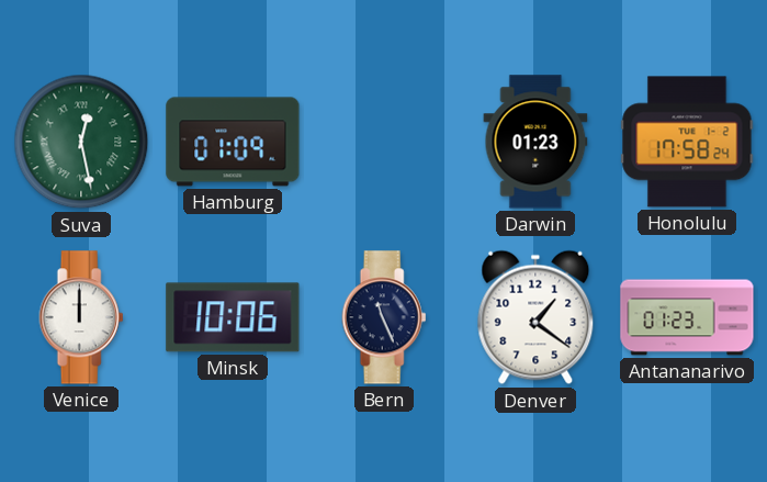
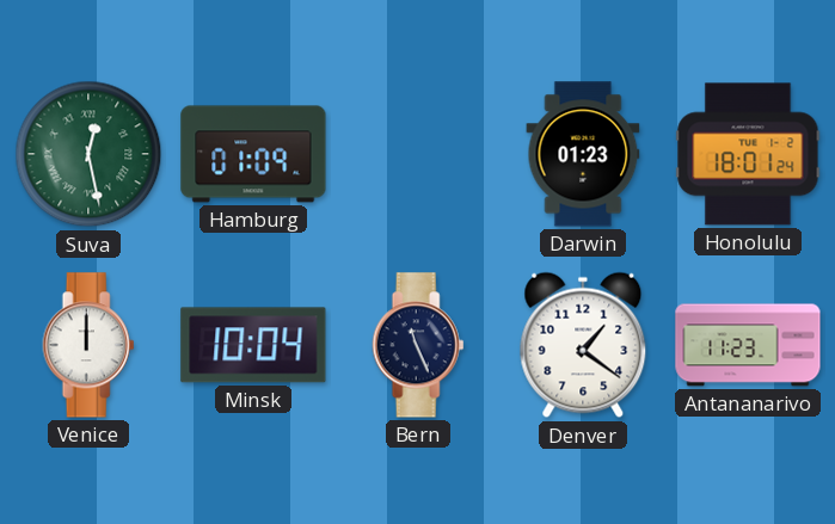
Honolulu: 17:58 -> 18:01 (748, 154)
Minsk: 10:06 -> 10:04 (253, 345)
Antananarivo: 01:23 -> 11:23 (748, 345)
